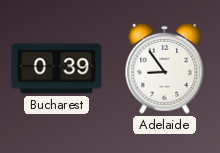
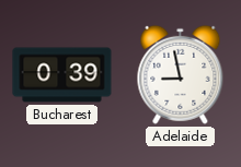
Adelaide: 8:54 -> 8:58 (181, 74)
